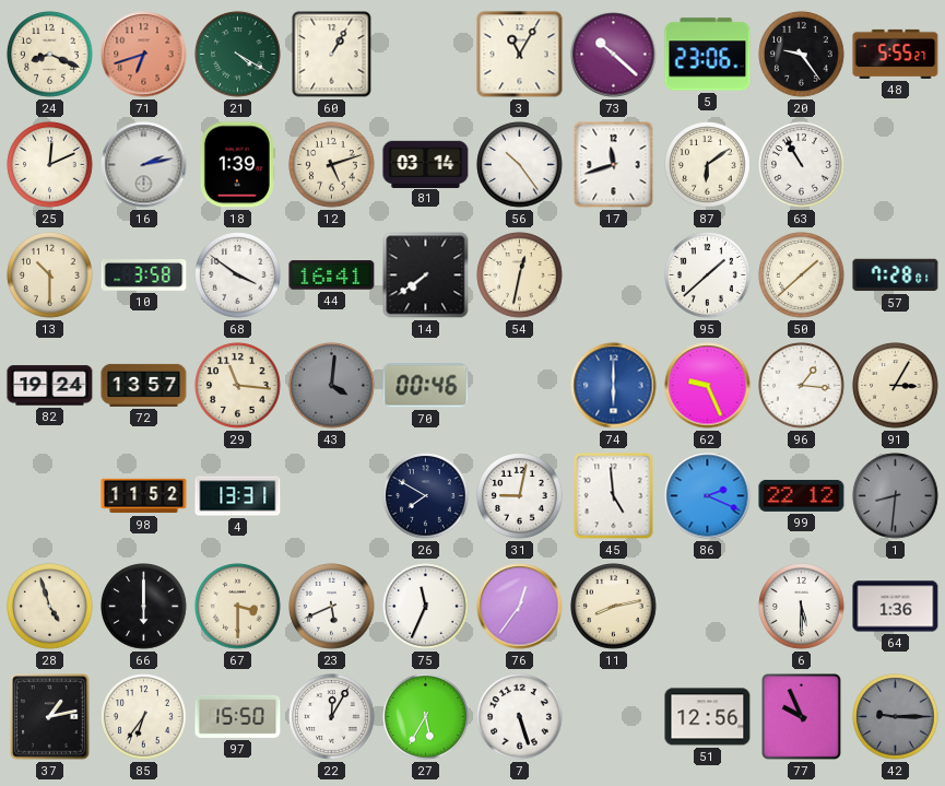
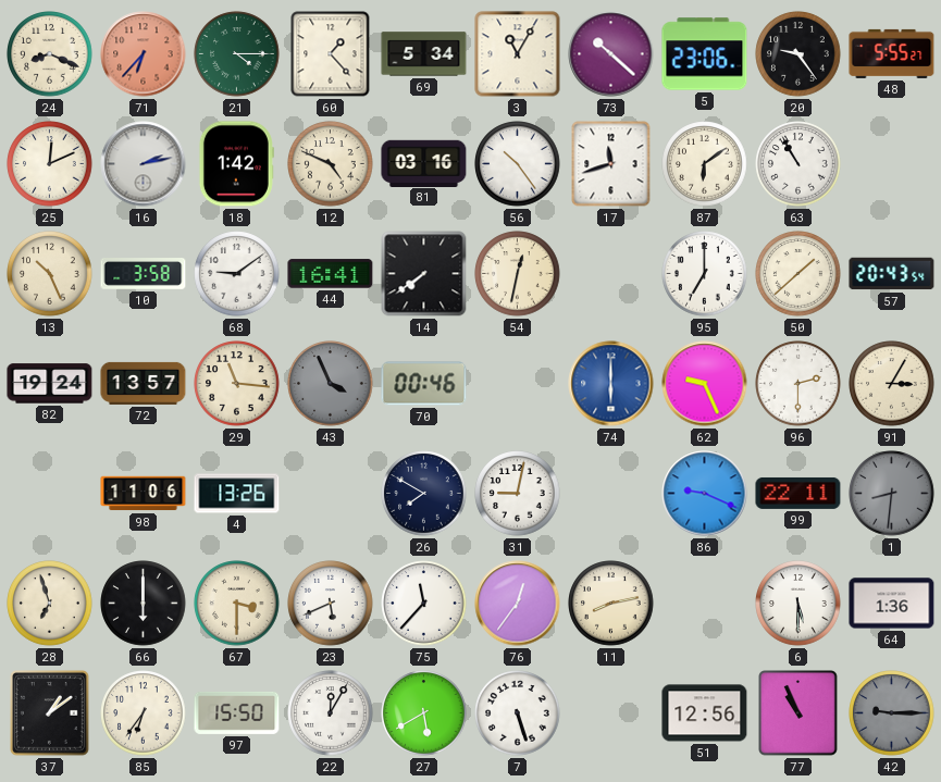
71: 6:42 -> 6:37 (144, 54)
21: 4:20 -> 4:15 (237, 54)
60: 1:05 -> 1:23 (331, 54)
69: none -> 5:34 (424, 54)
18: 1:39 -> 1:42 (236, 164)
12: 5:12 -> 4:49 (331, 164)
81: 03:14 -> 03:16 (424, 163)
13: 10:30 -> 10:26 (50, 274)
68: 3:51 -> 9:09 (237, 274)
95: 1:38 -> 7:00 (705, 274)
57: 7:28 -> 20:43 (892, 274)
43: 4:01 -> 3:56 (331, 384)
96: 1:16 -> 2:30 (798, 384)
98: 11:52 -> 11:06 (144, 494)
4: 13:31 -> 13:26 (237, 494)
45: 4:59 -> none (614, 496)
86: 2:19 -> 9:19 (705, 494)
99: 22:12 -> 22:11 (798, 493)
28: 4:57 -> 6:57 (50, 604)
75: 11:34 -> 11:37 (424, 604)
37: 1:13 -> 1:09 (50, 713)
27: 5:35 -> 5:40 (424, 713)
77: 9:56 -> 10:56 (798, 713)
